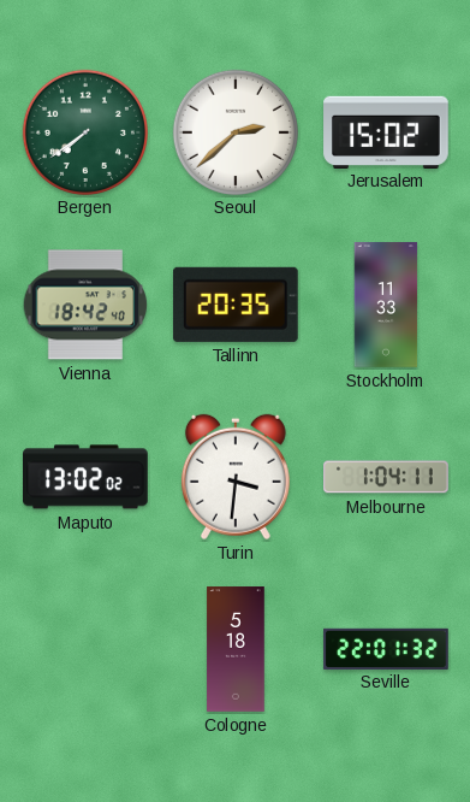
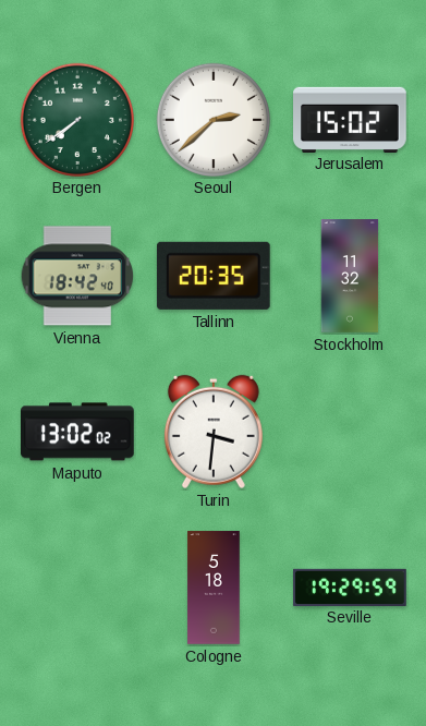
Stockholm: 11:33 -> 11:32 (350, 276)
Melbourne: 1:04 -> none (386, 477)
Seville: 22:01 -> 19:29 (350, 586)
